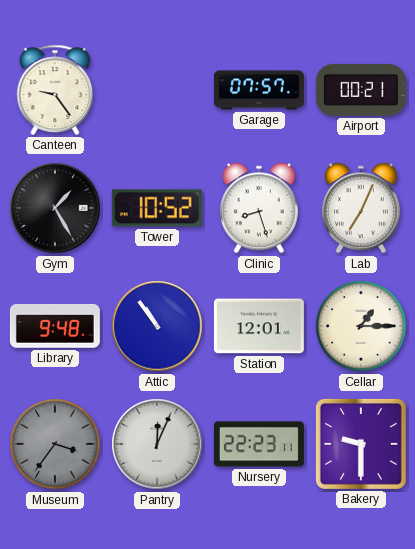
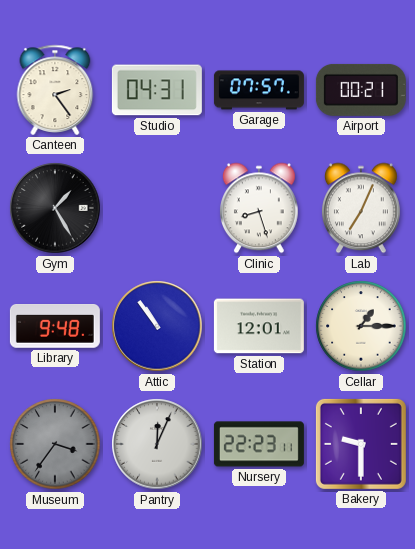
Canteen: 9:24 -> 2:24 (55, 90)
Studio: none -> 04:31 (157, 90)
Tower: 10:52 -> none (157, 208)
